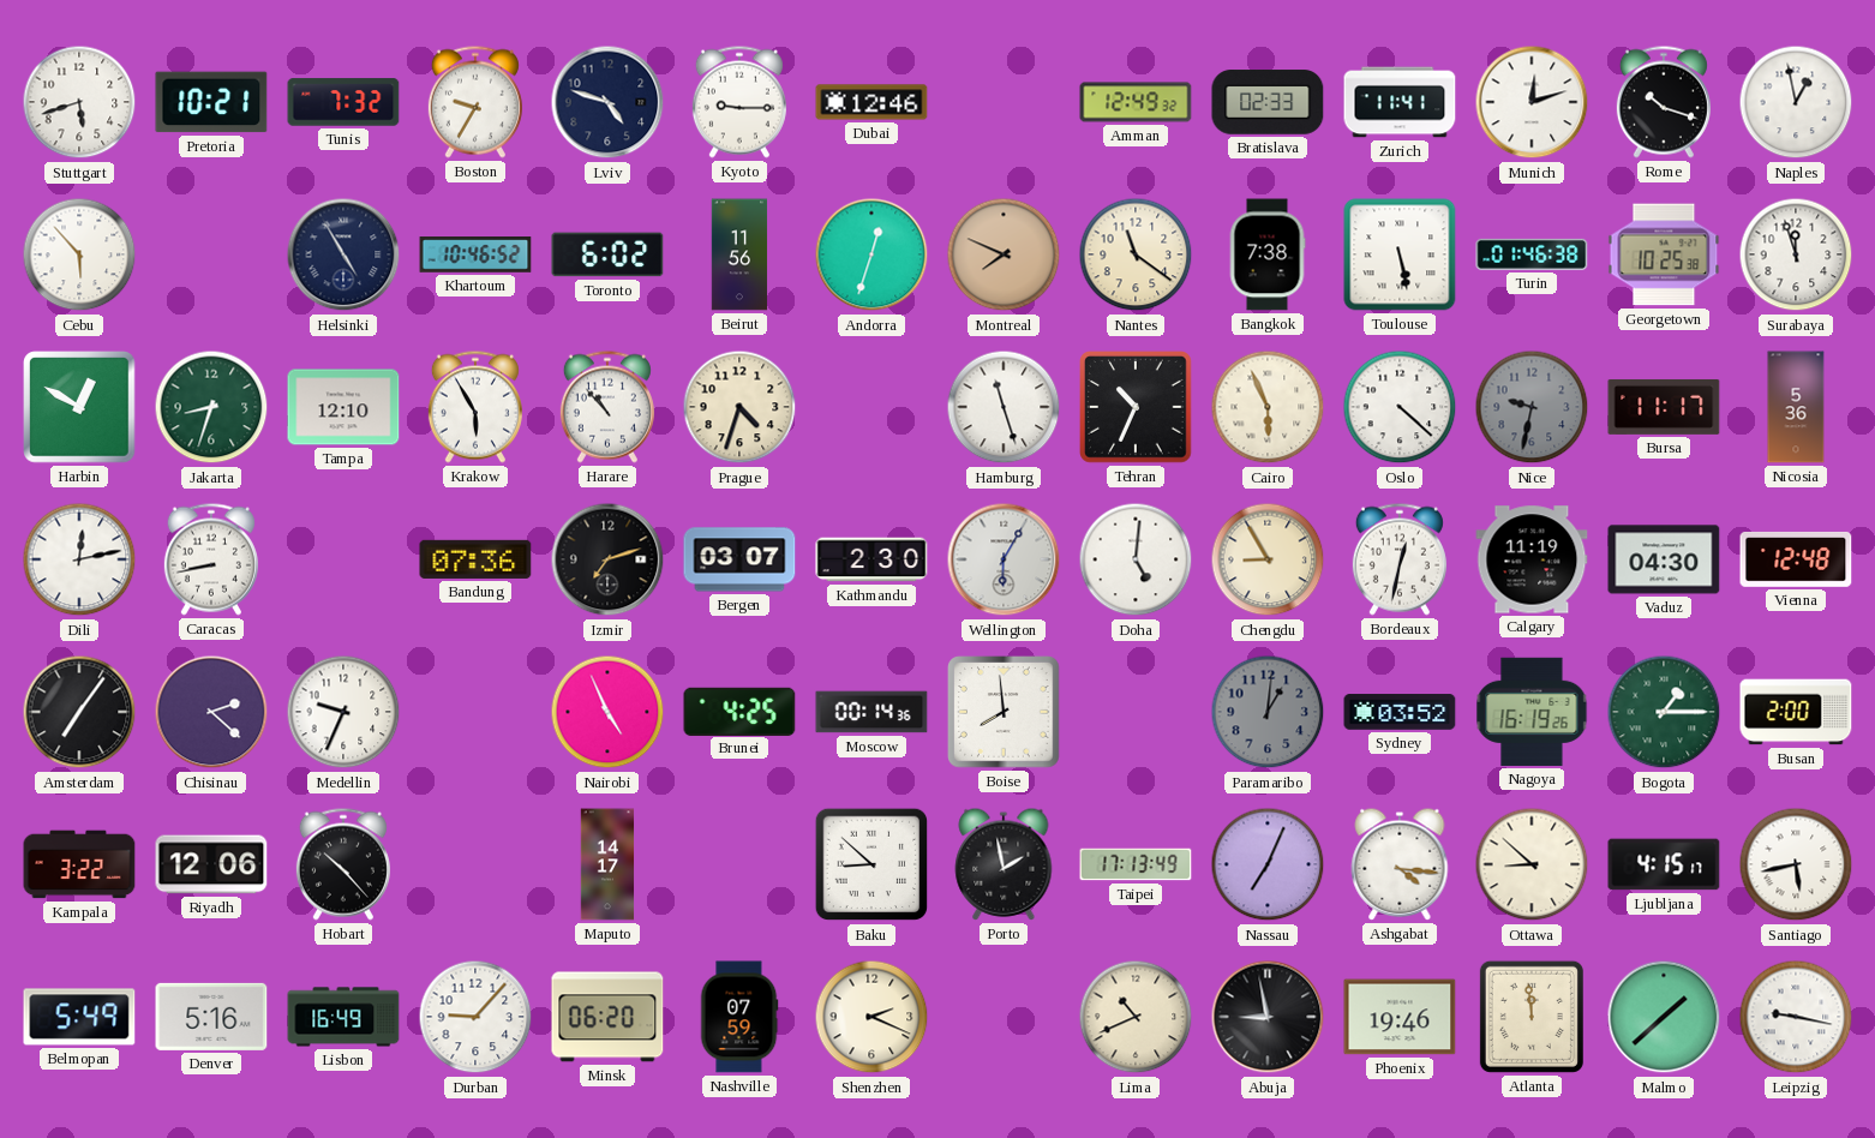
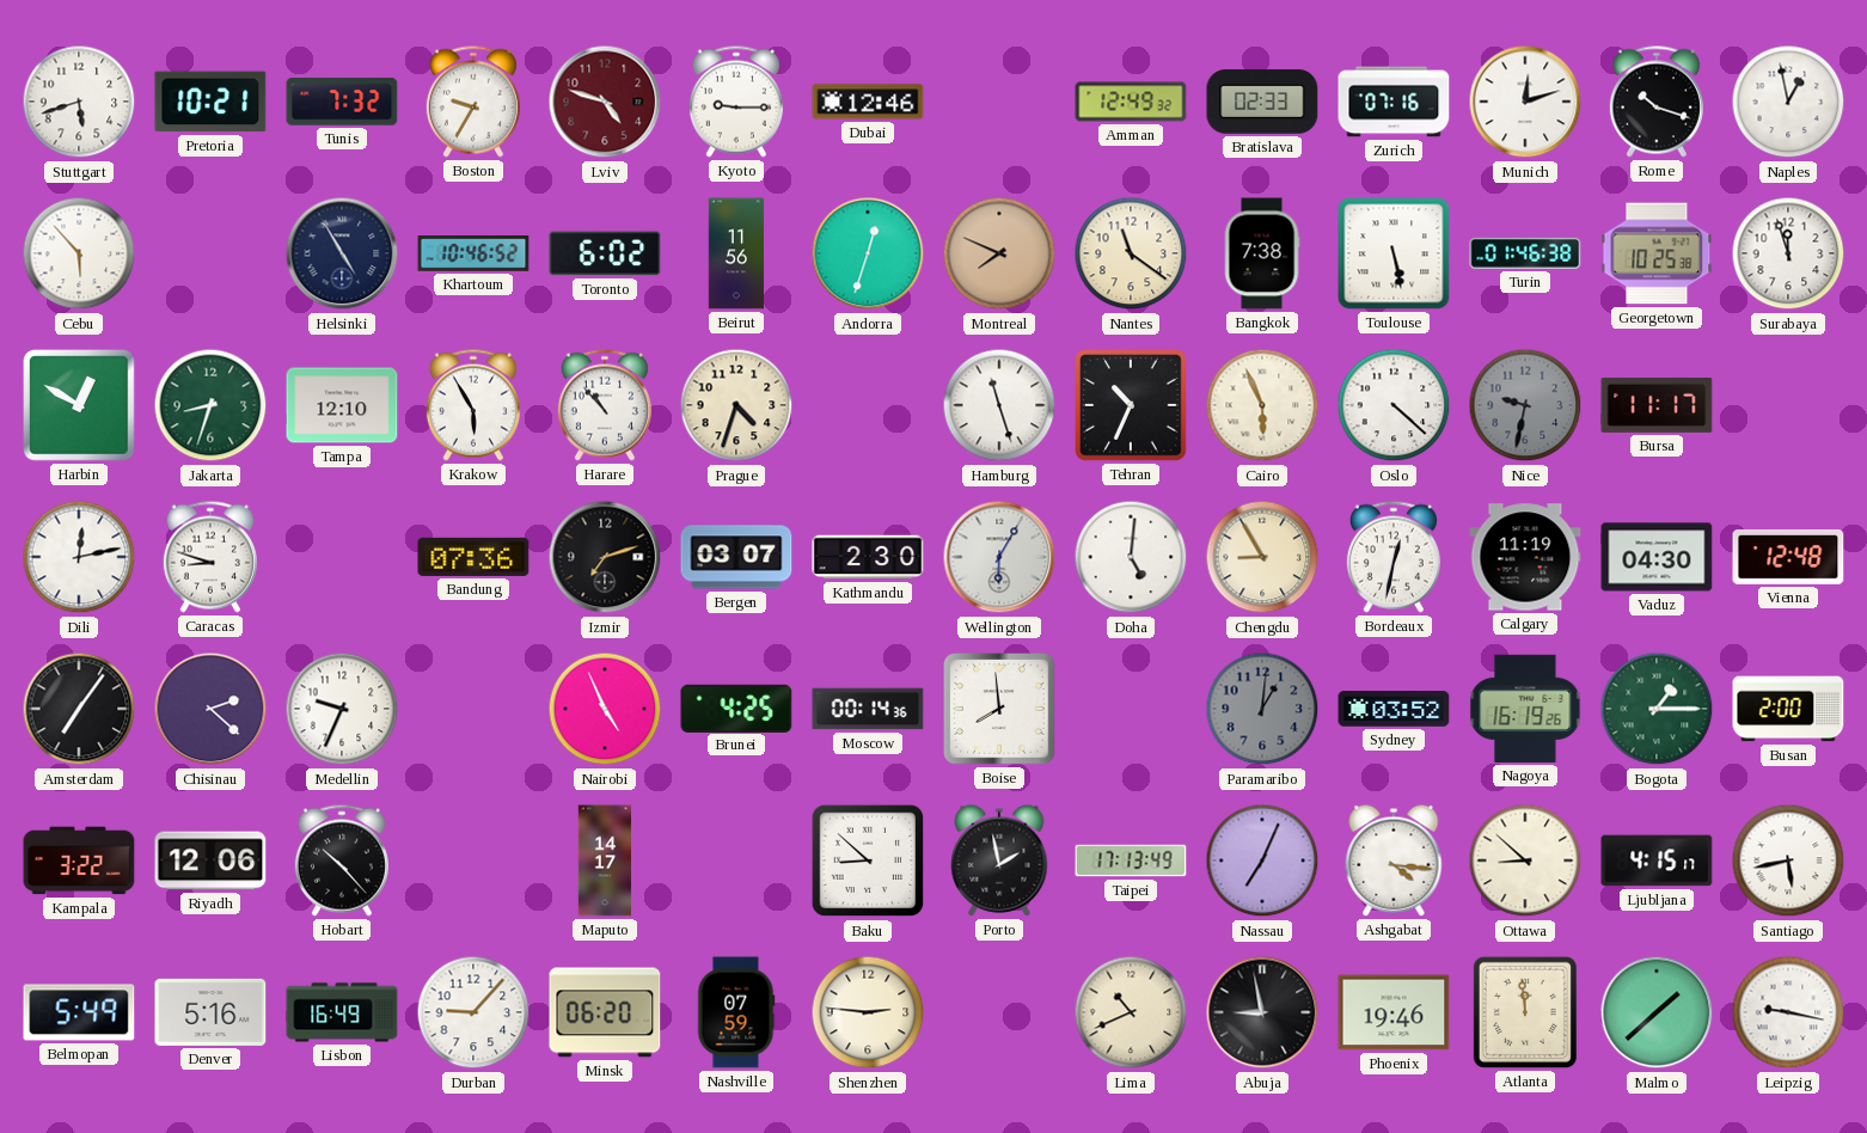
Lviv dial: navy -> burgundy (605, 102)
Zurich: 11:41 -> 07:16 (1394, 102)
Nicosia: 5:36 -> none (1796, 407)
Caracas: 8:43 -> 8:48 (210, 557)
Shenzhen: 2:19 -> 2:46 (868, 1012)
